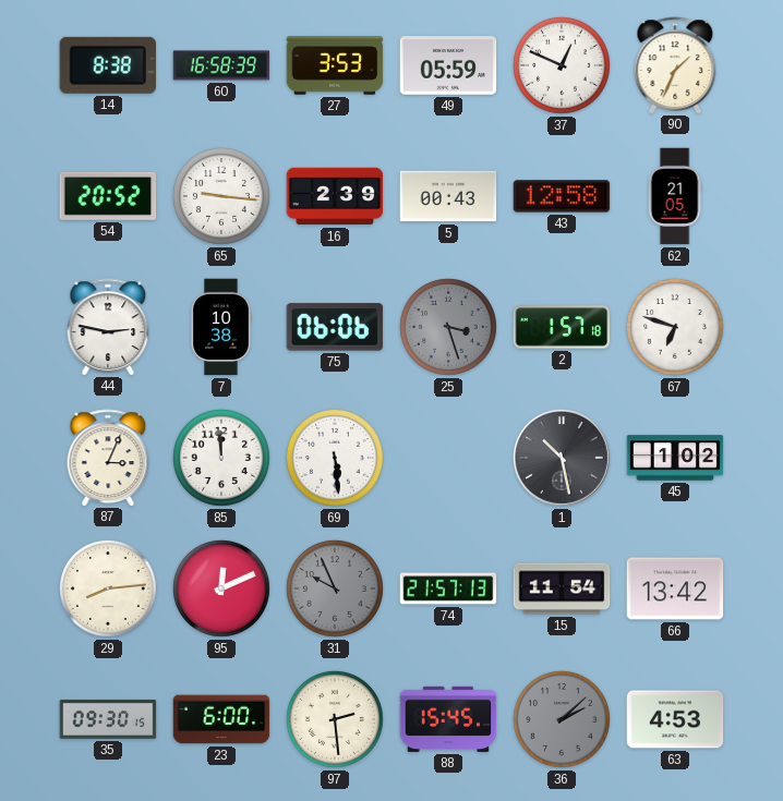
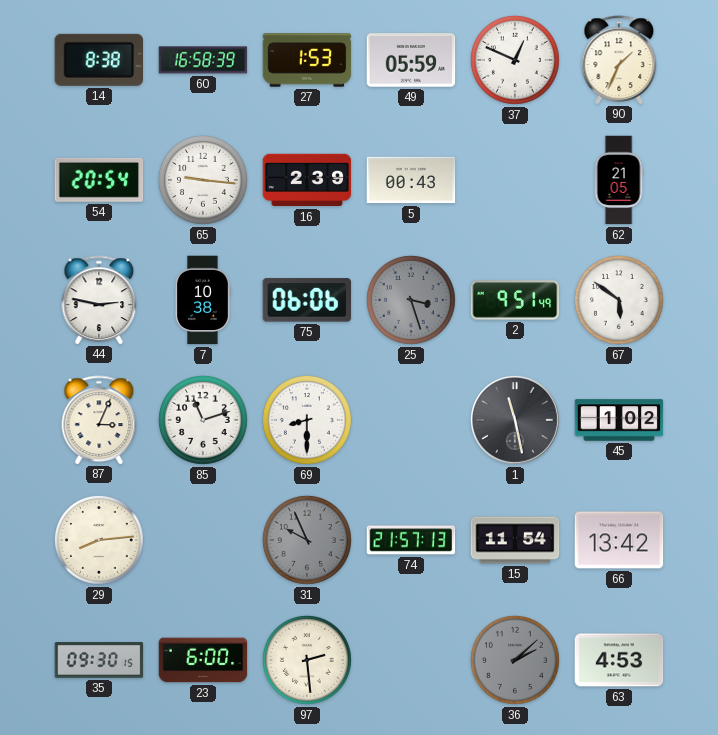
27: 3:53 -> 1:53 (307, 60)
54: 20:52 -> 20:54 (99, 180)
43: 12:58 -> none (562, 196)
2: 1:57 -> 9:51 (515, 300)
67: 6:48 -> 5:51 (619, 300)
85: 11:59 -> 11:12 (203, 420)
69: 5:29 -> 8:30 (307, 420)
1: 10:28 -> 11:28 (515, 420)
95: 12:11 -> none (221, 588)
88: 15:45 -> none (448, 719)
